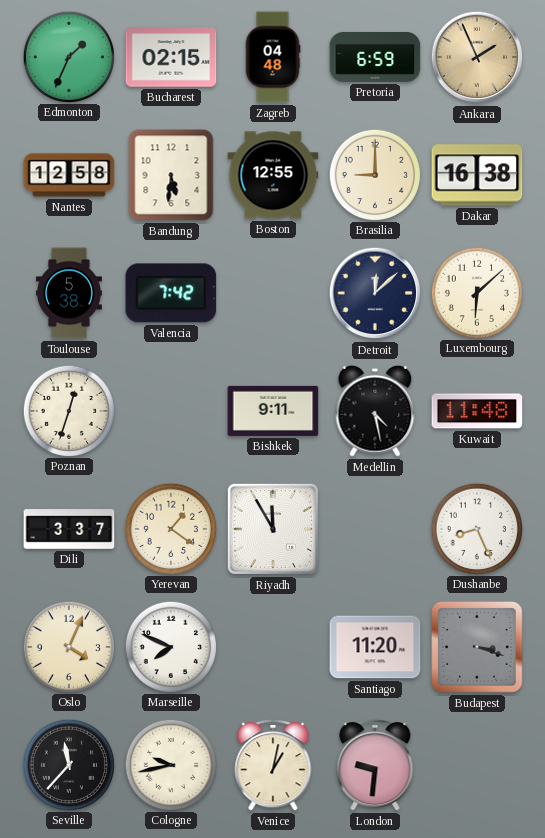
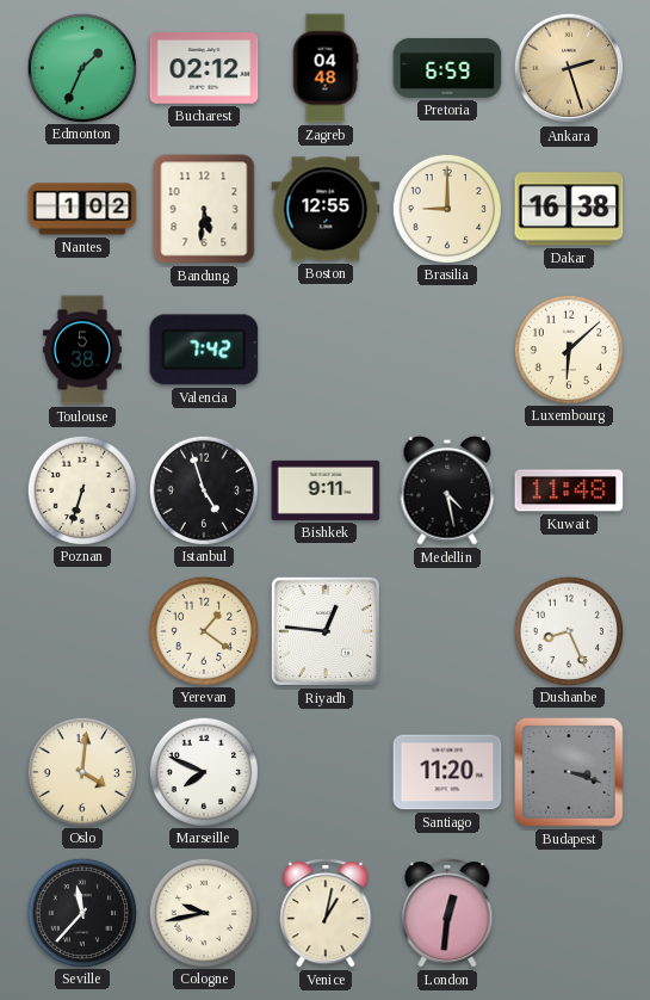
Bucharest: 02:15 -> 02:12 (204, 68)
Ankara: 1:56 -> 2:27 (569, 68)
Nantes: 12:58 -> 1:02 (82, 209)
Detroit: 12:08 -> none (375, 293)
Poznan: 12:33 -> 6:33 (81, 489)
Istanbul: none -> 4:57 (203, 489)
Dili: 3:37 -> none (69, 529)
Riyadh: 11:55 -> 12:46 (326, 631)
Oslo: 4:04 -> 4:01 (81, 771)
London: 9:31 -> 12:31 (447, 914)
